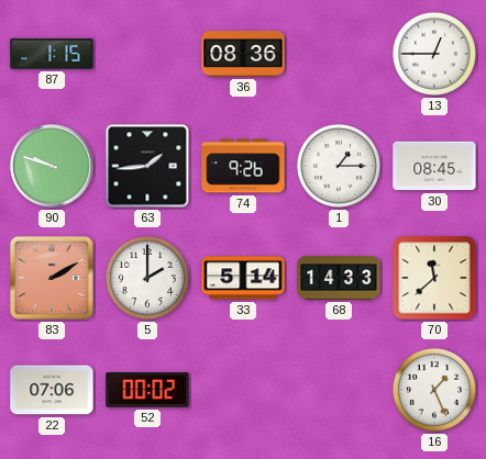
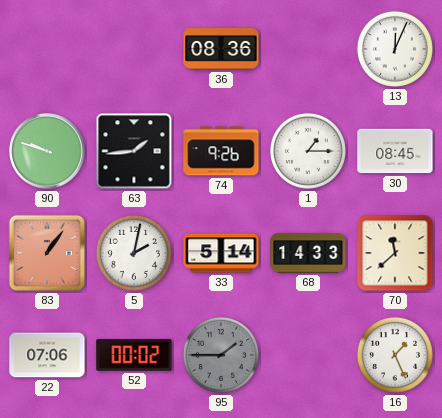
87: 1:15 -> none (52, 54)
13: 12:45 -> 12:04 (395, 49)
83: 2:10 -> 1:06 (47, 253)
5: 2:00 -> 2:02 (134, 253)
95: none -> 1:45 (221, 355)
